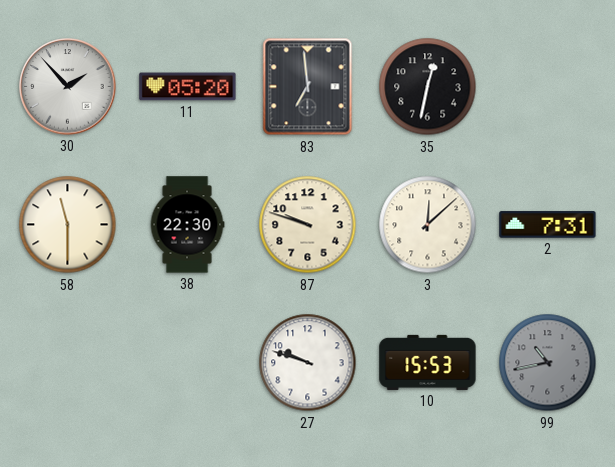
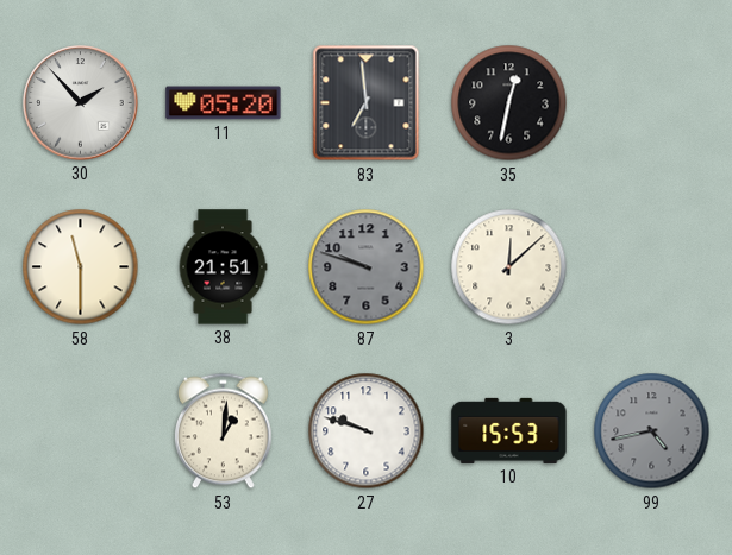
38: 22:30 -> 21:51 (223, 267)
87 dial: cream -> grey (367, 267)
2: 7:31 -> none (548, 225)
53: none -> 1:01 (223, 431)
99: 10:43 -> 4:43 (652, 431)
